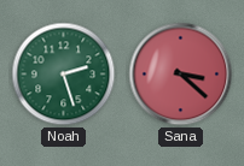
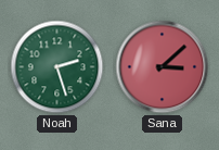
Sana: 3:22 -> 3:08 (163, 67)
